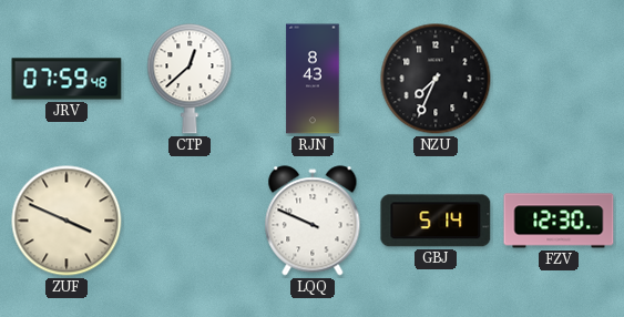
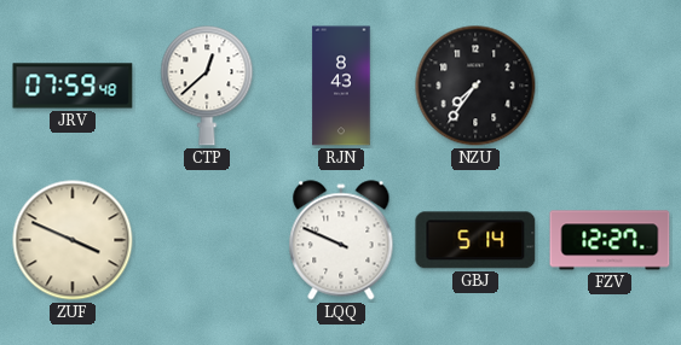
NZU: 7:34 -> 7:36 (475, 86)
FZV: 12:30 -> 12:27 (610, 240)
